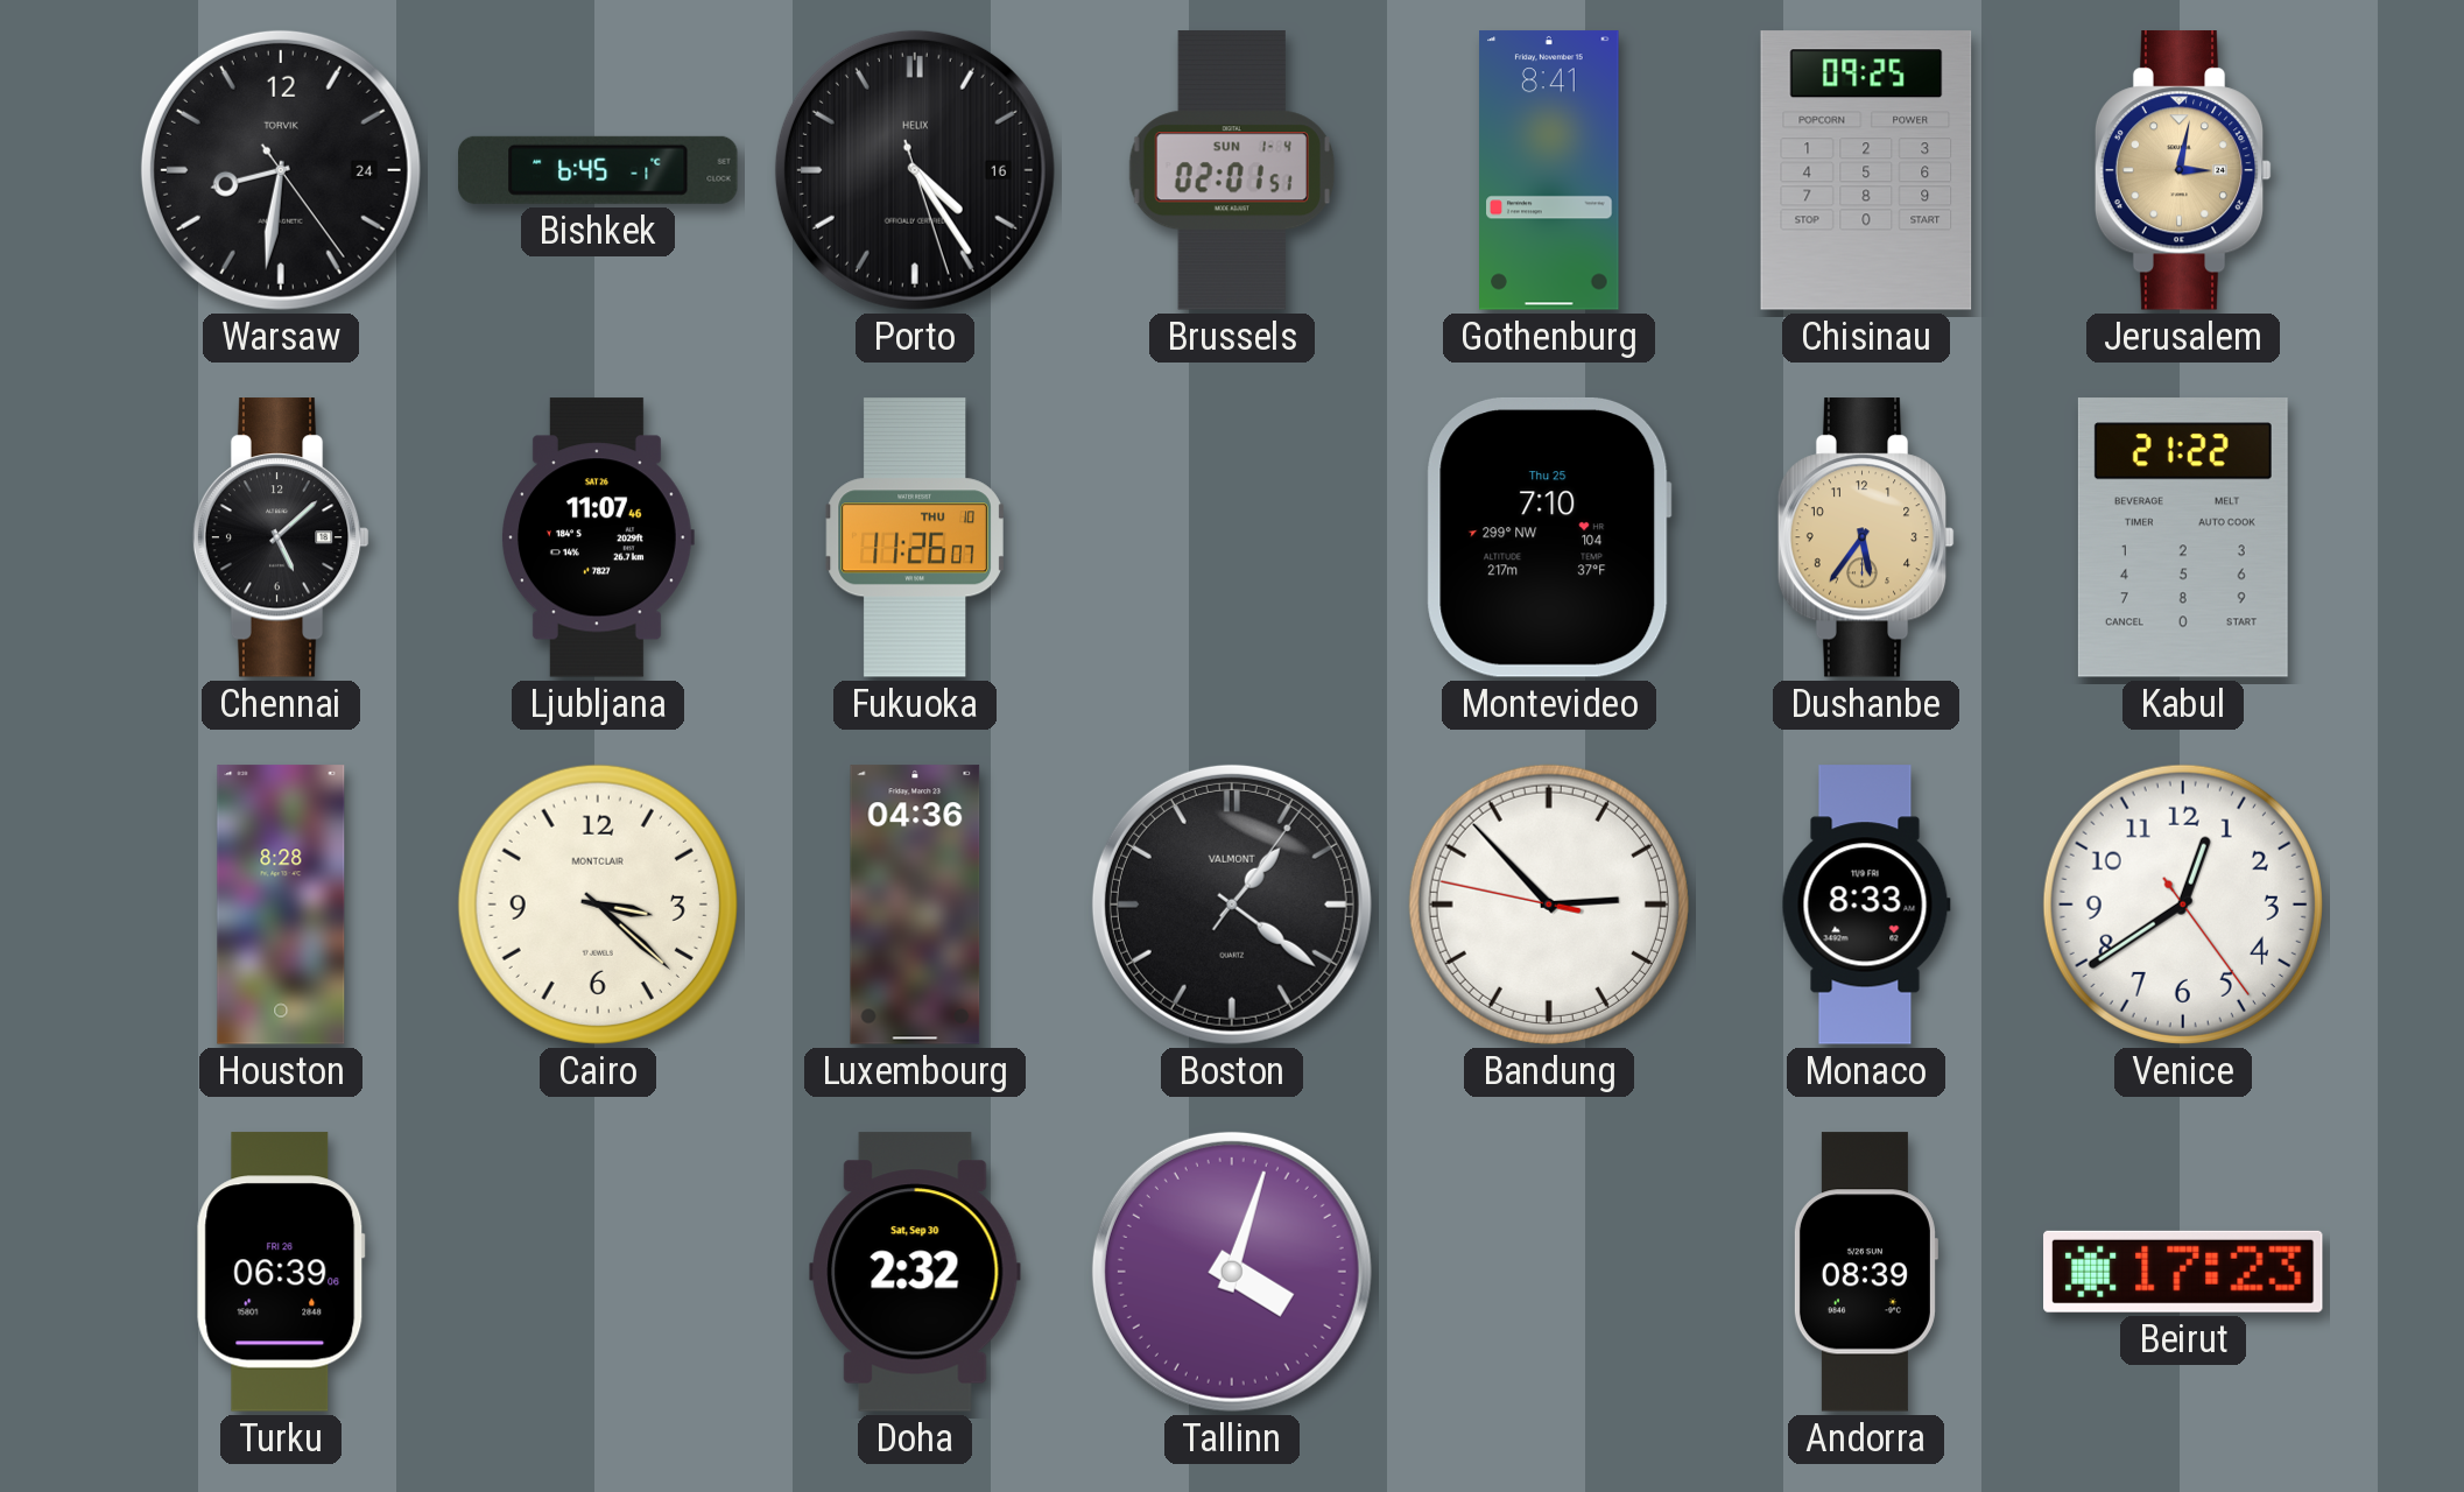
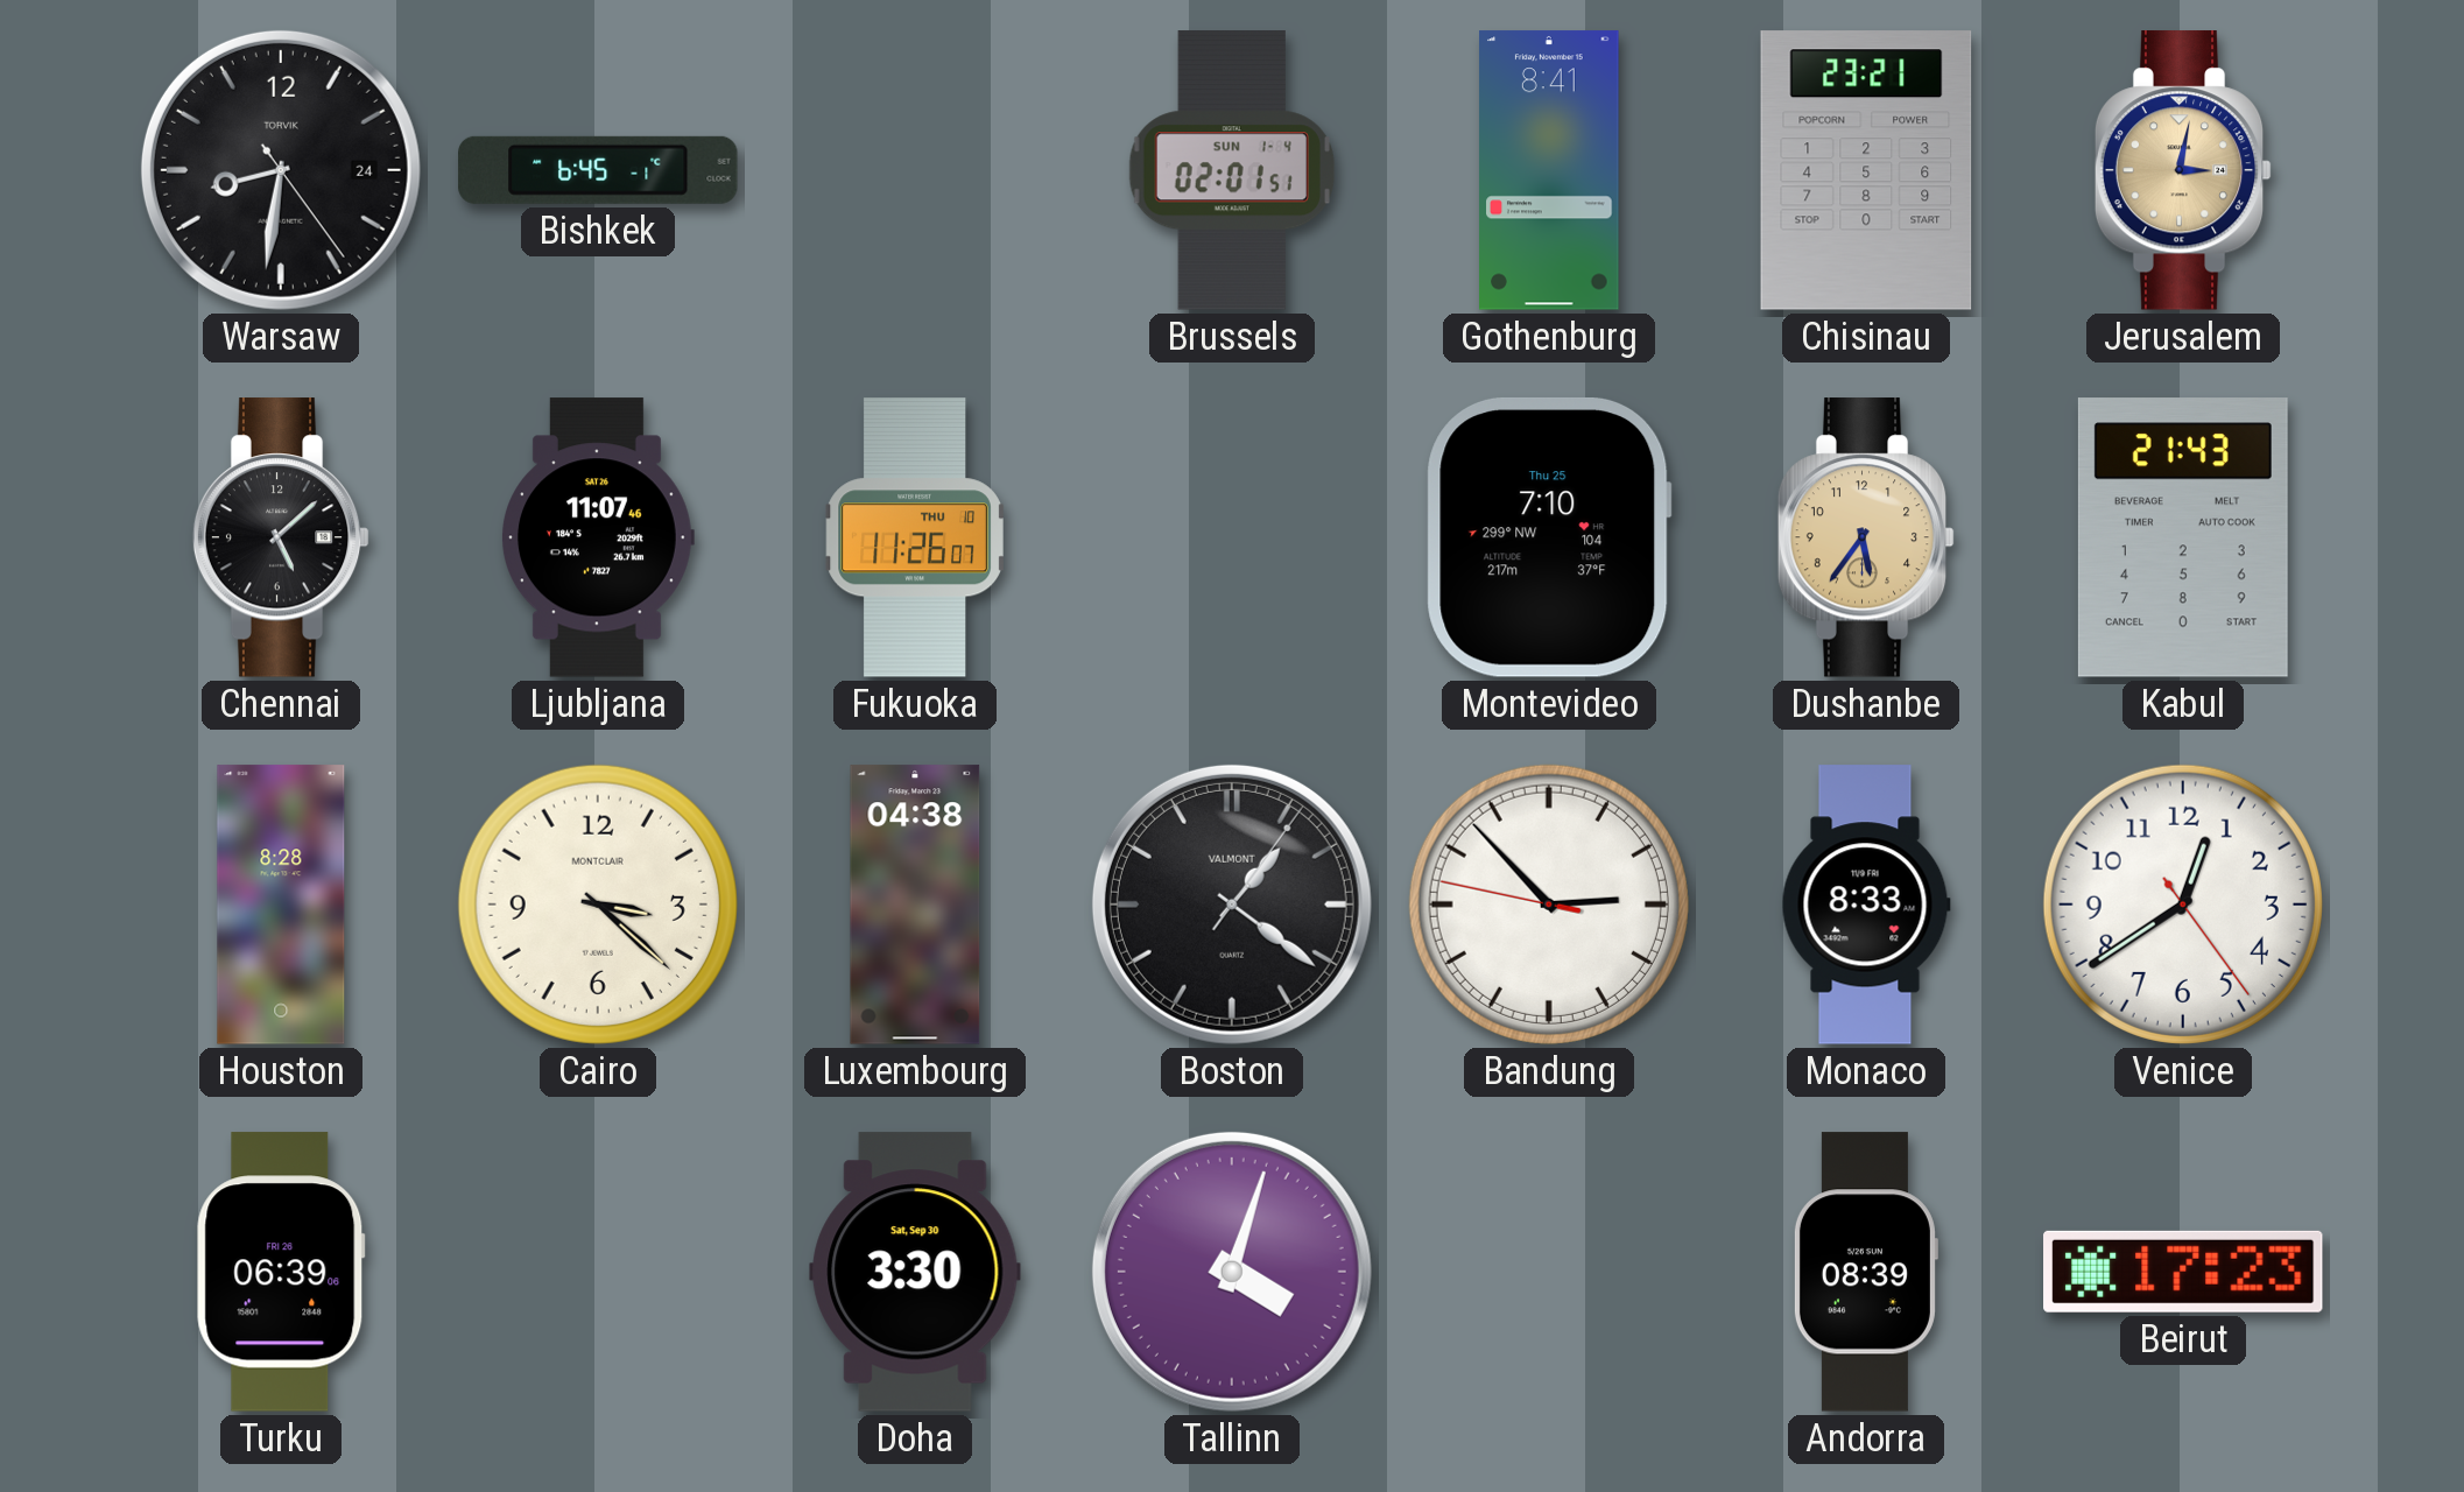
Porto: 4:24 -> none (915, 170)
Chisinau: 09:25 -> 23:21 (1866, 170)
Kabul: 21:22 -> 21:43 (2183, 537)
Luxembourg: 04:36 -> 04:38 (915, 905)
Doha: 2:32 -> 3:30 (915, 1272)
